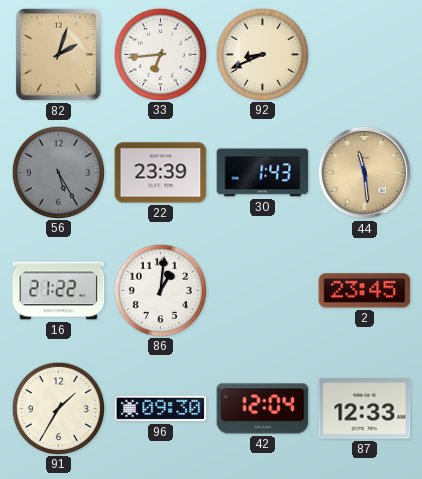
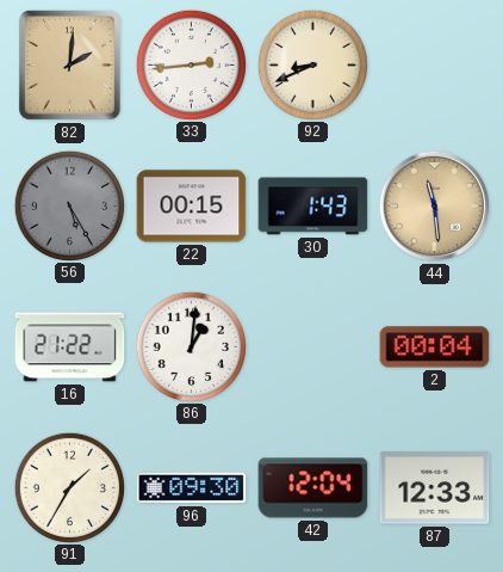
82: 2:03 -> 2:01 (69, 64)
33: 6:44 -> 2:44 (191, 64)
22: 23:39 -> 00:15 (192, 207)
2: 23:45 -> 00:04 (435, 347)
